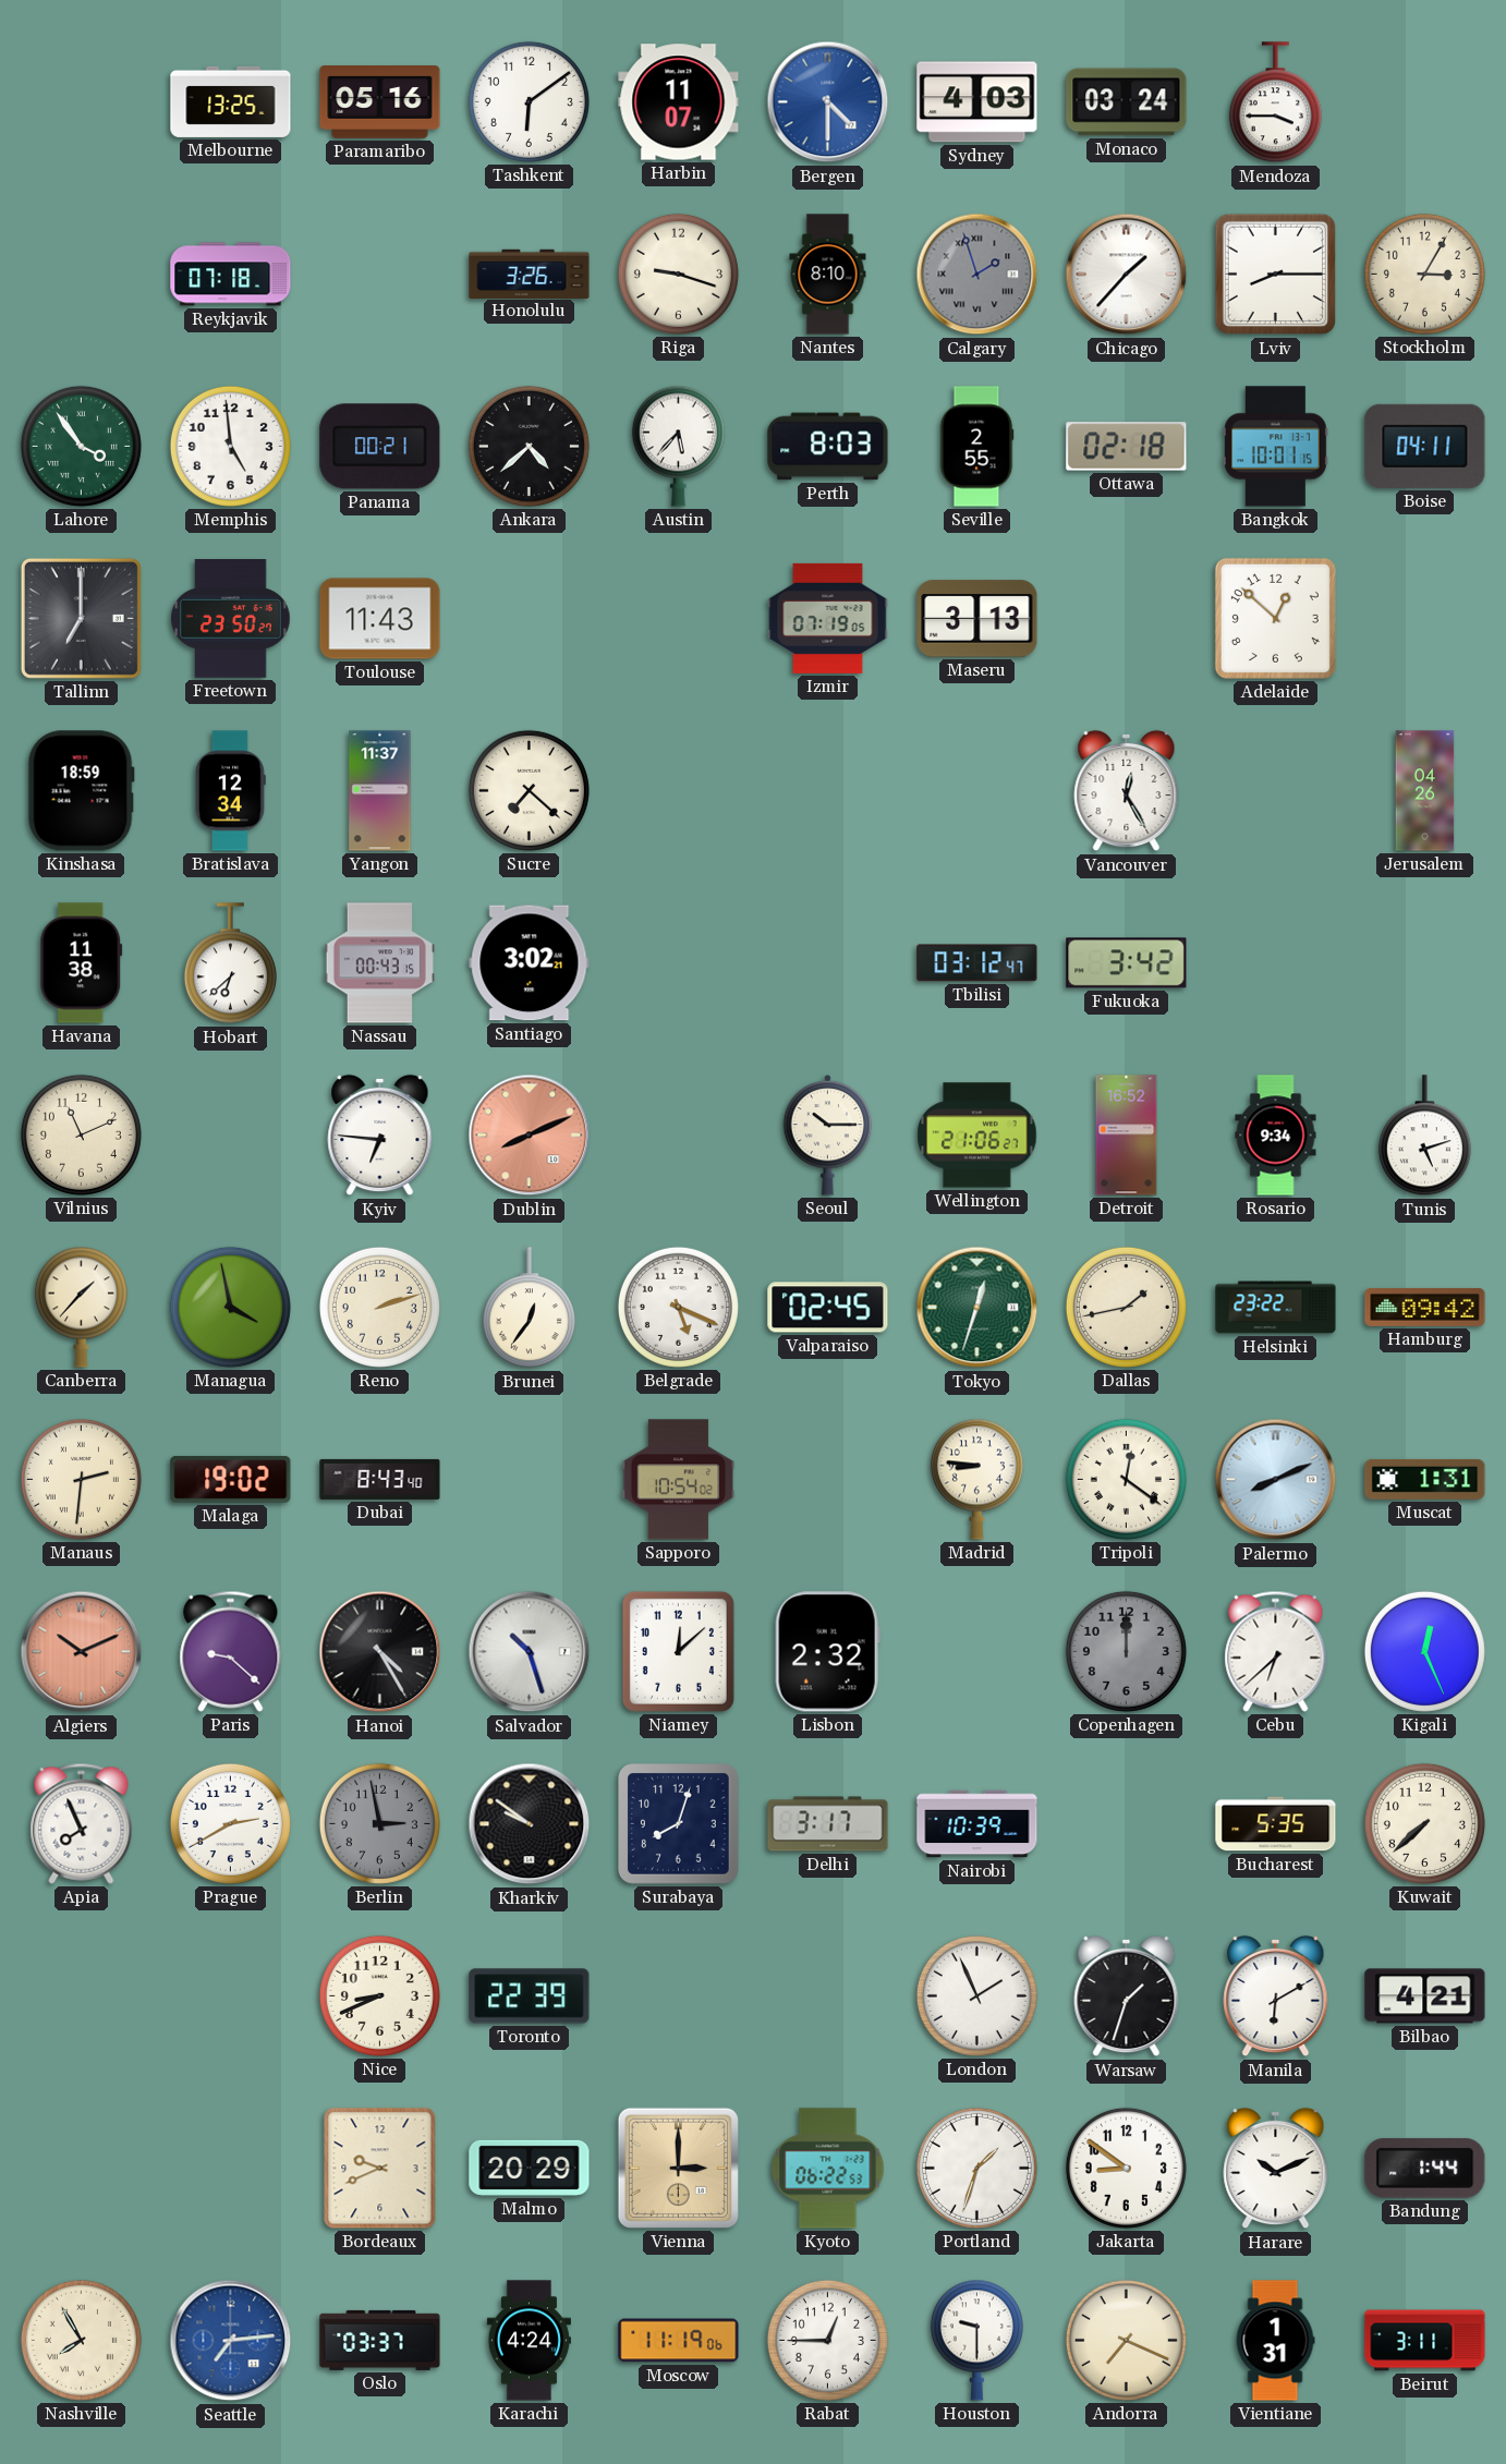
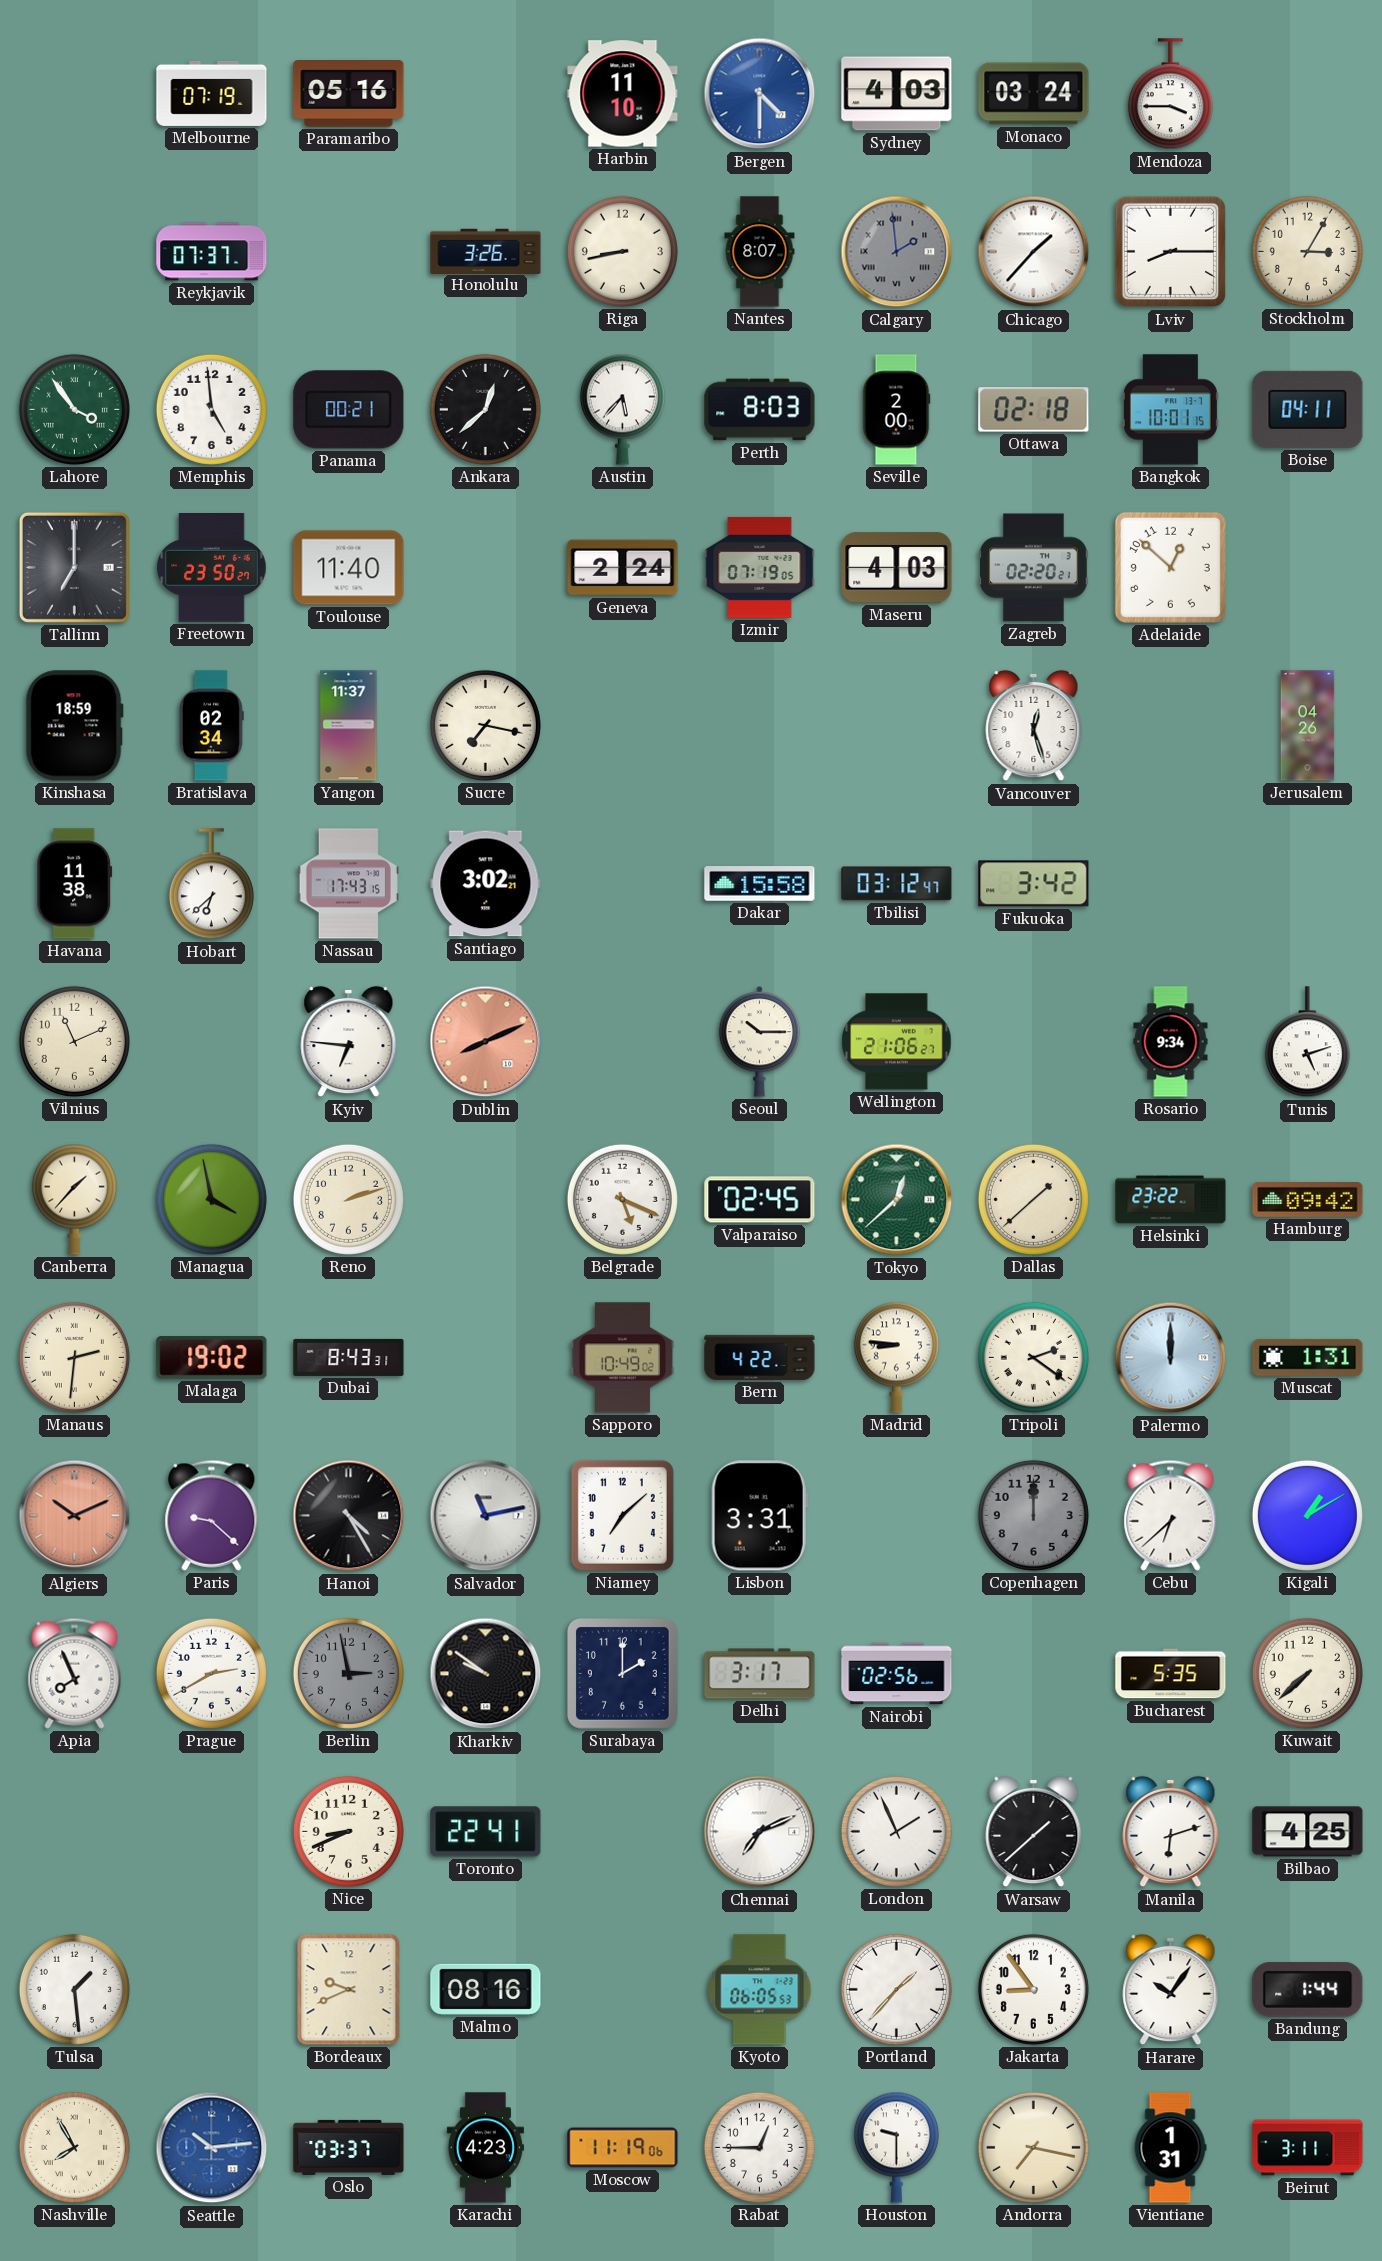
Melbourne: 13:25 -> 07:19 (212, 93)
Tashkent: 6:09 -> none (529, 101)
Harbin: 11:07 -> 11:10 (623, 94)
Reykjavik: 07:18 -> 07:37 (212, 252)
Riga: 9:18 -> 8:43 (622, 251)
Nantes: 8:10 -> 8:07 (760, 252)
Calgary: 1:57 -> 1:59 (897, 252)
Ankara: 4:38 -> 12:38 (485, 409)
Seville: 2:55 -> 2:00 (896, 410)
Toulouse: 11:43 -> 11:40 (349, 568)
Geneva: none -> 2:24 (623, 568)
Maseru: 3:13 -> 4:03 (897, 568)
Zagreb: none -> 02:20 (1034, 568)
Bratislava: 12:34 -> 02:34 (211, 726)
Sucre: 7:22 -> 7:17 (485, 725)
Vancouver: 12:25 -> 12:27 (1034, 726)
Nassau: 00:43 -> 17:43 (348, 884)
Dakar: none -> 15:58 (760, 884)
Detroit: 16:52 -> none (1127, 1136)
Brunei: 12:36 -> none (529, 1308)
Tokyo: 12:33 -> 12:38 (897, 1200)
Dallas: 1:43 -> 1:38 (1033, 1199)
Dubai: 8:43:40 -> 8:43:31 (349, 1357)
Sapporo: 10:54 -> 10:49 (623, 1358)
Bern: none -> 4:22 (760, 1357)
Tripoli: 12:21 -> 2:21 (1033, 1357)
Palermo: 8:11 -> 12:00 (1171, 1358)
Salvador: 10:27 -> 11:13 (486, 1516)
Niamey: 12:08 -> 7:08 (622, 1515)
Lisbon: 2:32 -> 3:31 (759, 1516)
Kigali: 12:26 -> 1:10 (1307, 1515)
Surabaya: 8:03 -> 2:00 (623, 1674)
Nairobi: 10:39 -> 02:56 (897, 1674)
Toronto: 22:39 -> 22:41 (486, 1832)
Chennai: none -> 7:11 (760, 1832)
Warsaw: 1:33 -> 1:38 (1034, 1832)
Manila: 6:10 -> 6:12 (1171, 1832)
Bilbao: 4:21 -> 4:25 (1308, 1832)
Tulsa: none -> 1:29 (74, 1989)
Malmo: 20:29 -> 08:16 (486, 1989)
Vienna: 3:00 -> none (678, 2168)
Kyoto: 06:22 -> 06:05 (760, 1990)
Portland: 1:33 -> 1:37 (896, 1989)
Jakarta: 8:51 -> 8:54 (1033, 1989)
Harare: 10:11 -> 10:06 (1171, 1990)
Seattle: 7:14 -> 10:14 (212, 2148)
Karachi: 4:24 -> 4:23 (485, 2148)
Andorra: 7:19 -> 7:17 (1033, 2147)
